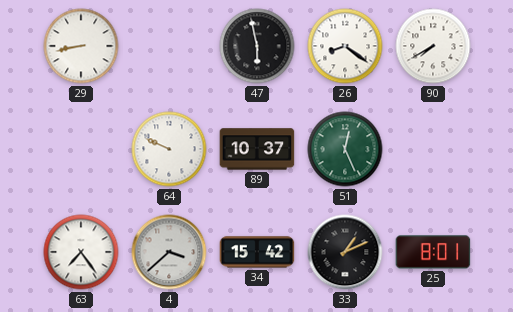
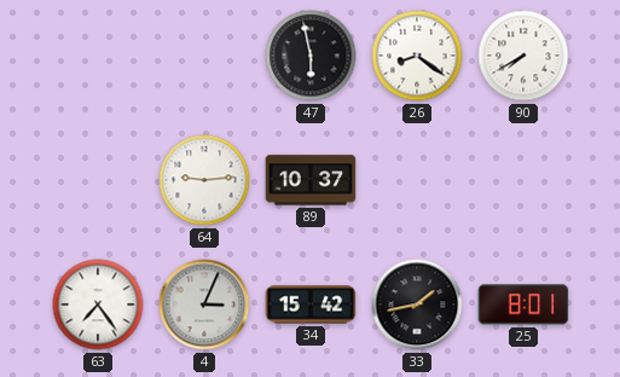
29: 8:43 -> none (81, 46)
64: 9:49 -> 9:14 (204, 180)
51: 12:26 -> none (345, 149)
4: 3:38 -> 3:04 (204, 304)
33: 1:11 -> 1:43 (417, 304)
